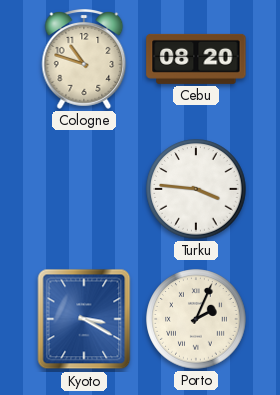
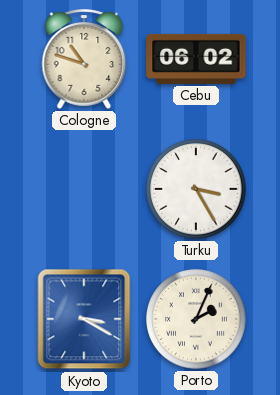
Cebu: 08:20 -> 06:02 (196, 59)
Turku: 3:46 -> 3:25 (196, 189)
